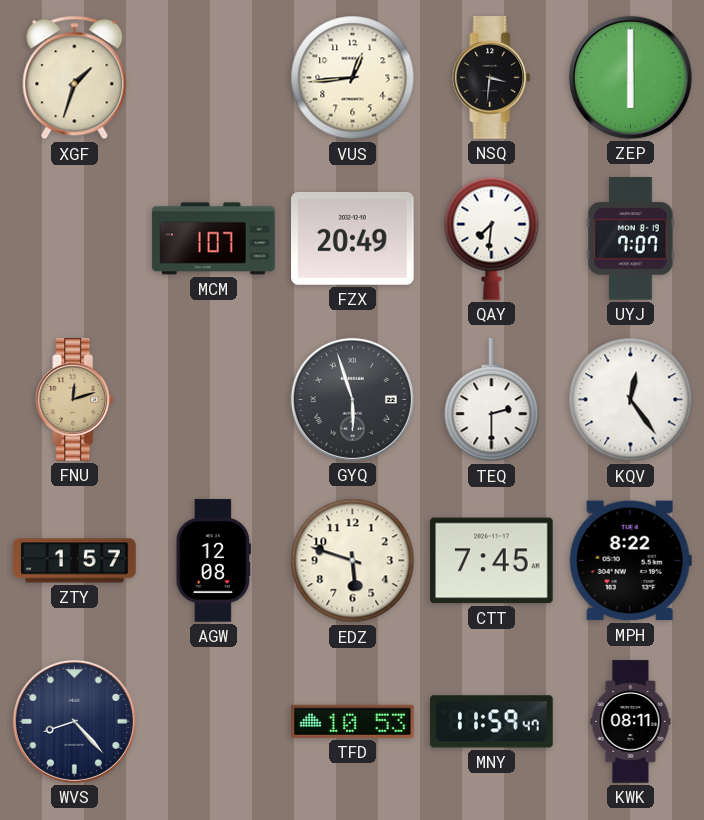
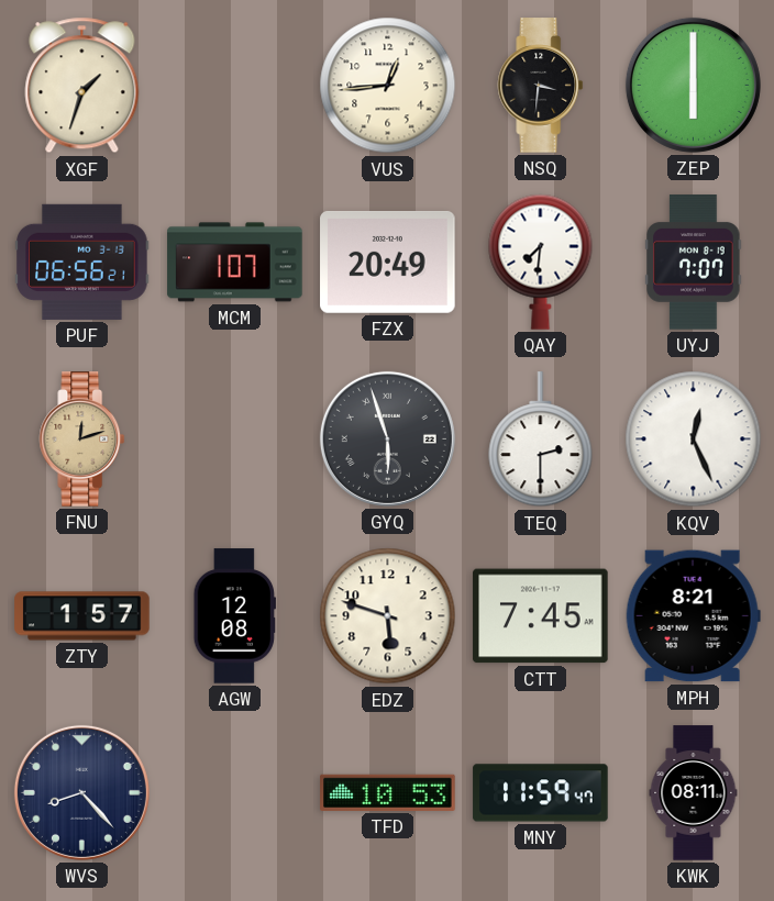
PUF: none -> 06:56 (82, 262)
KQV: 12:24 -> 12:26 (694, 440)
MPH: 8:22 -> 8:21 (693, 616)
